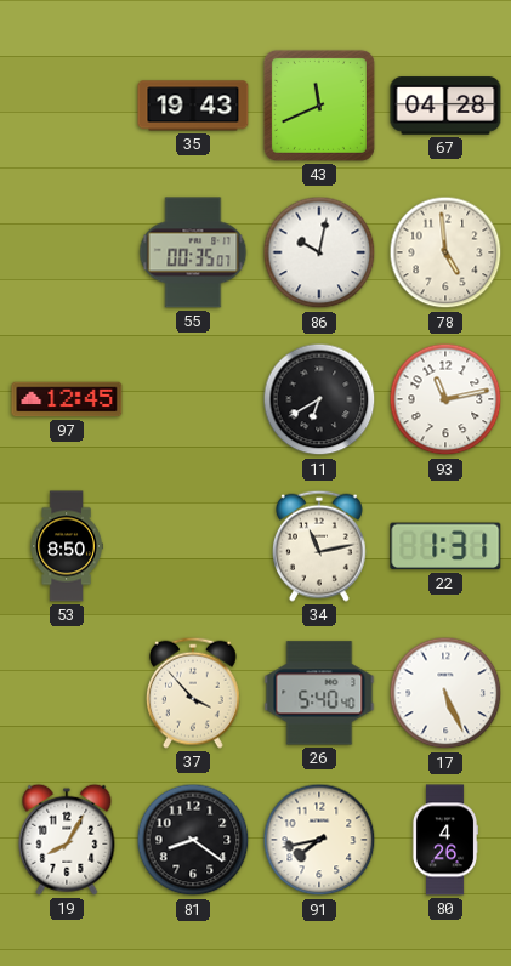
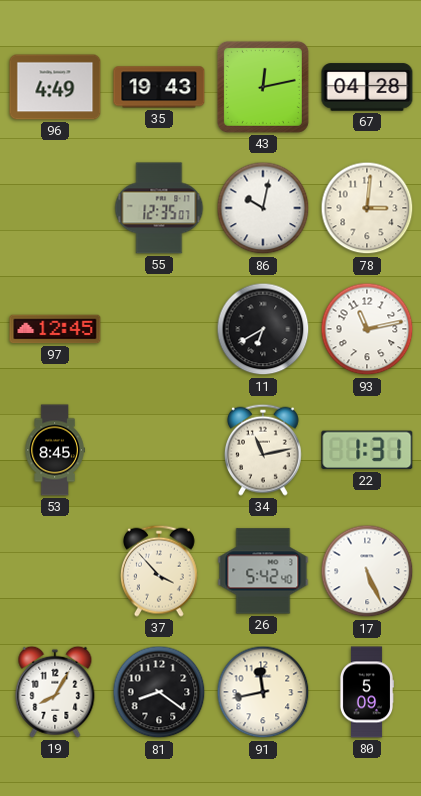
96: none -> 4:49 (55, 87)
43: 11:41 -> 12:13 (263, 87)
55: 00:35 -> 12:35 (159, 208)
78: 4:59 -> 3:01 (367, 208)
53: 8:50 -> 8:45 (55, 450)
26: 5:40 -> 5:42 (263, 571)
91: 7:43 -> 11:43 (263, 692)
80: 4:26 -> 5:09 (366, 692)
